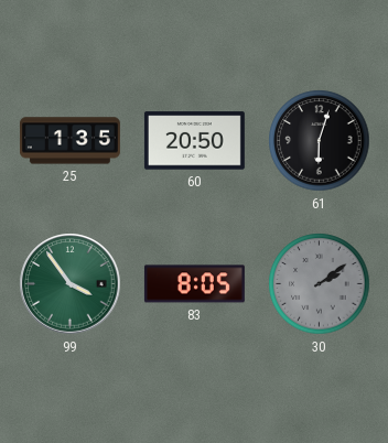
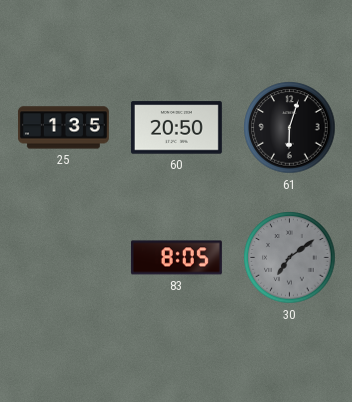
99: 3:54 -> none (71, 284)
30: 2:09 -> 7:09 (290, 258)
